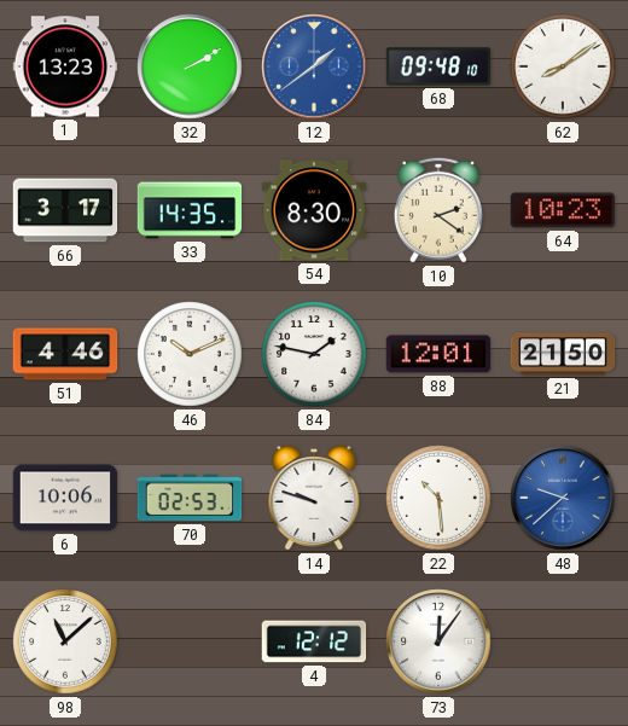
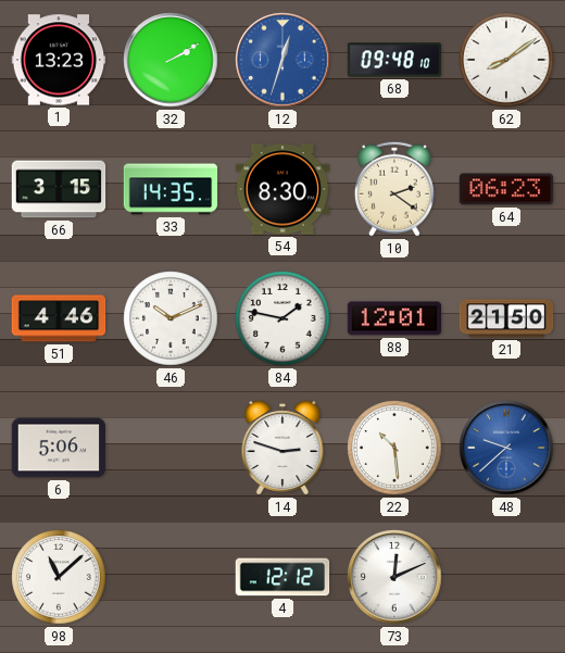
12: 1:39 -> 12:33 (282, 60)
66: 3:17 -> 3:15 (59, 189)
64: 10:23 -> 06:23 (506, 189)
6: 10:06 -> 5:06 (59, 448)
70: 02:53 -> none (190, 498)
14: 9:48 -> 2:48 (282, 448)
73: 12:06 -> 12:11 (394, 577)
